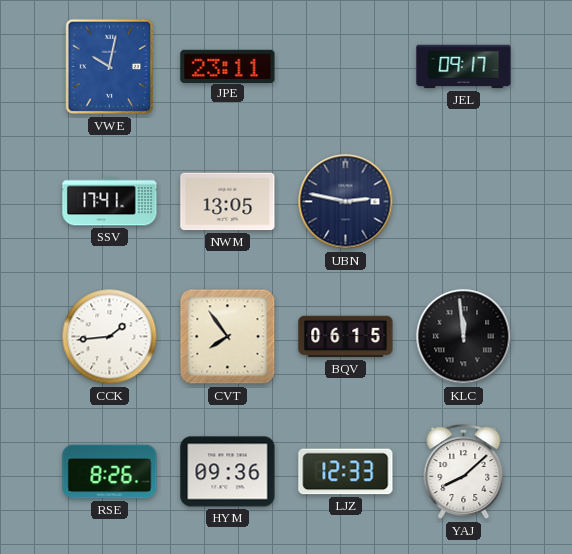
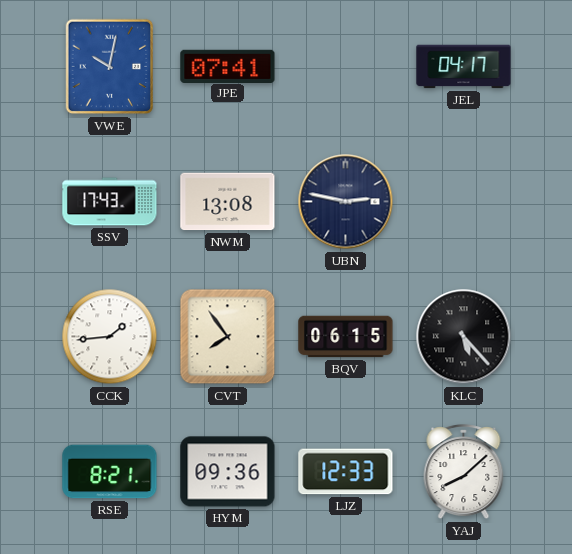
JPE: 23:11 -> 07:41 (228, 66)
JEL: 09:17 -> 04:17 (464, 67)
SSV: 17:41 -> 17:43 (110, 202)
NWM: 13:05 -> 13:08 (228, 202)
KLC: 11:59 -> 5:23 (464, 337)
RSE: 8:26 -> 8:21 (110, 472)
